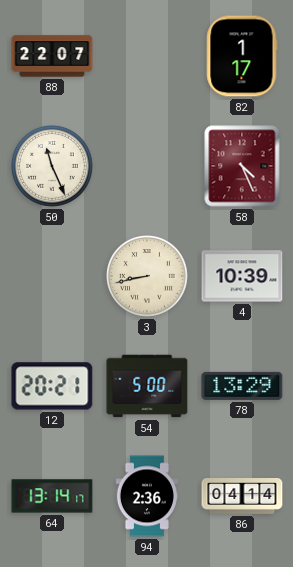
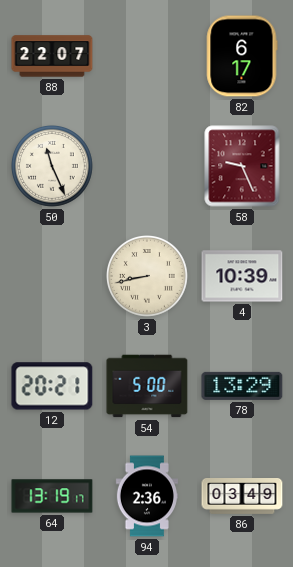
82: 1:17 -> 6:17 (242, 56)
58: 4:26 -> 9:26 (242, 166)
64: 13:14 -> 13:19 (52, 496)
86: 04:14 -> 03:49 (242, 497)
